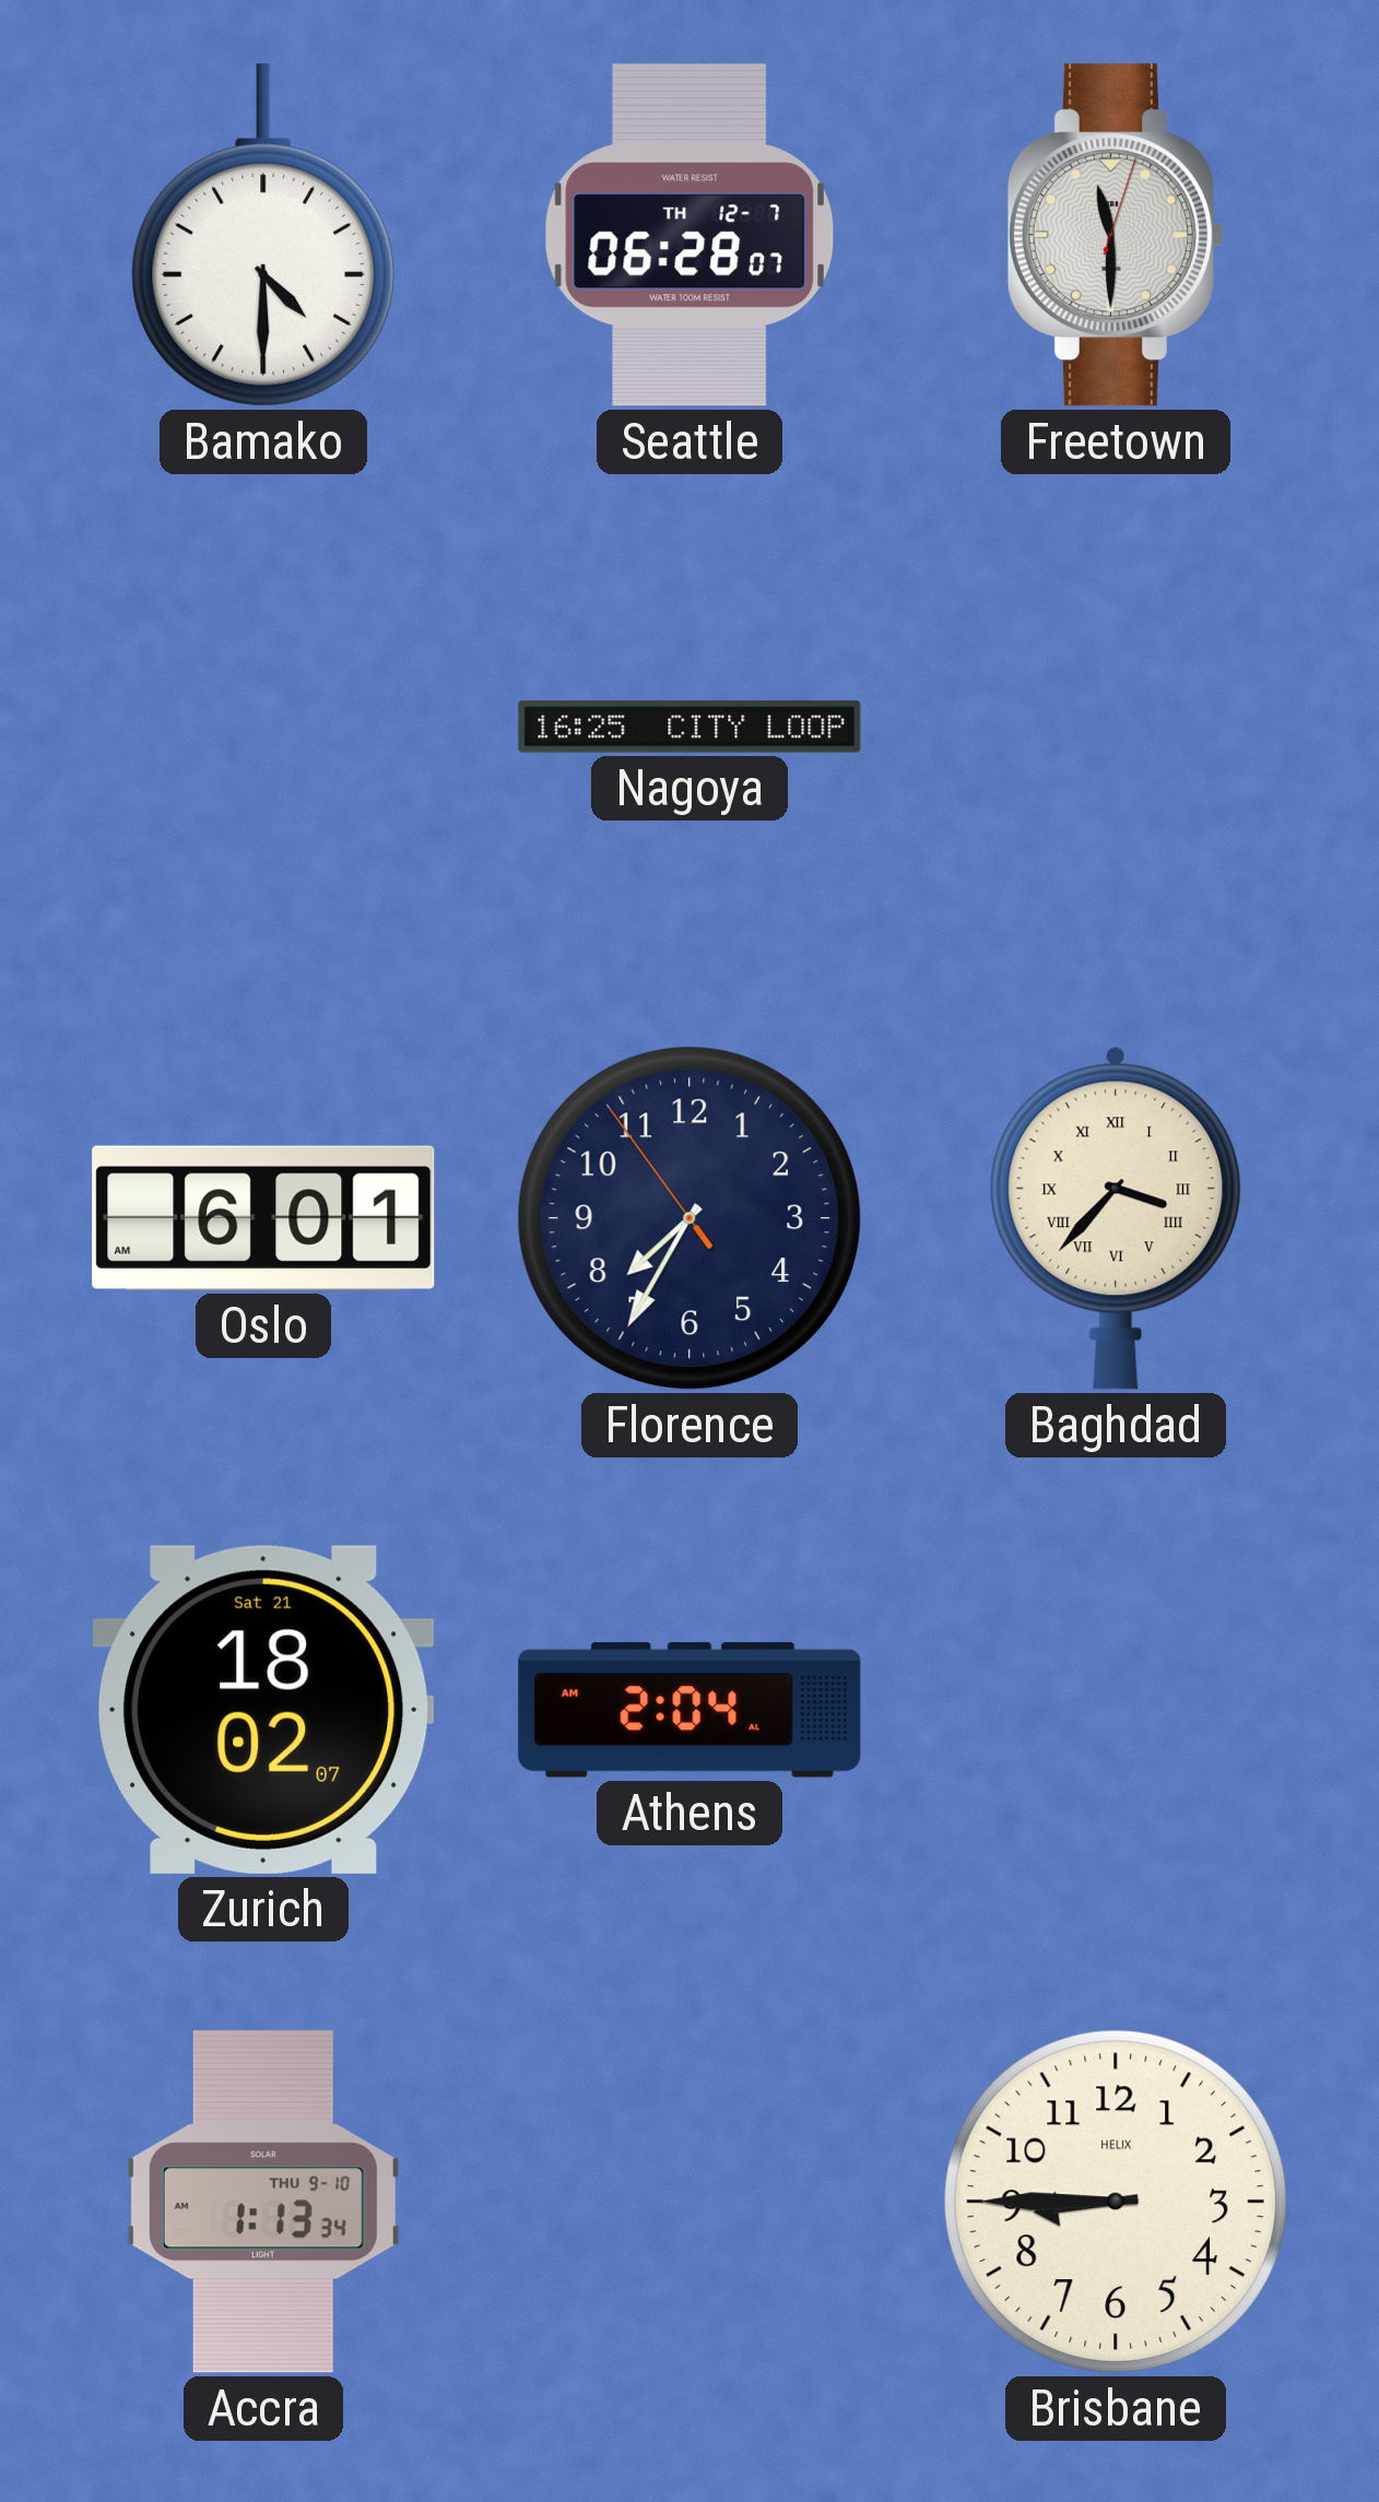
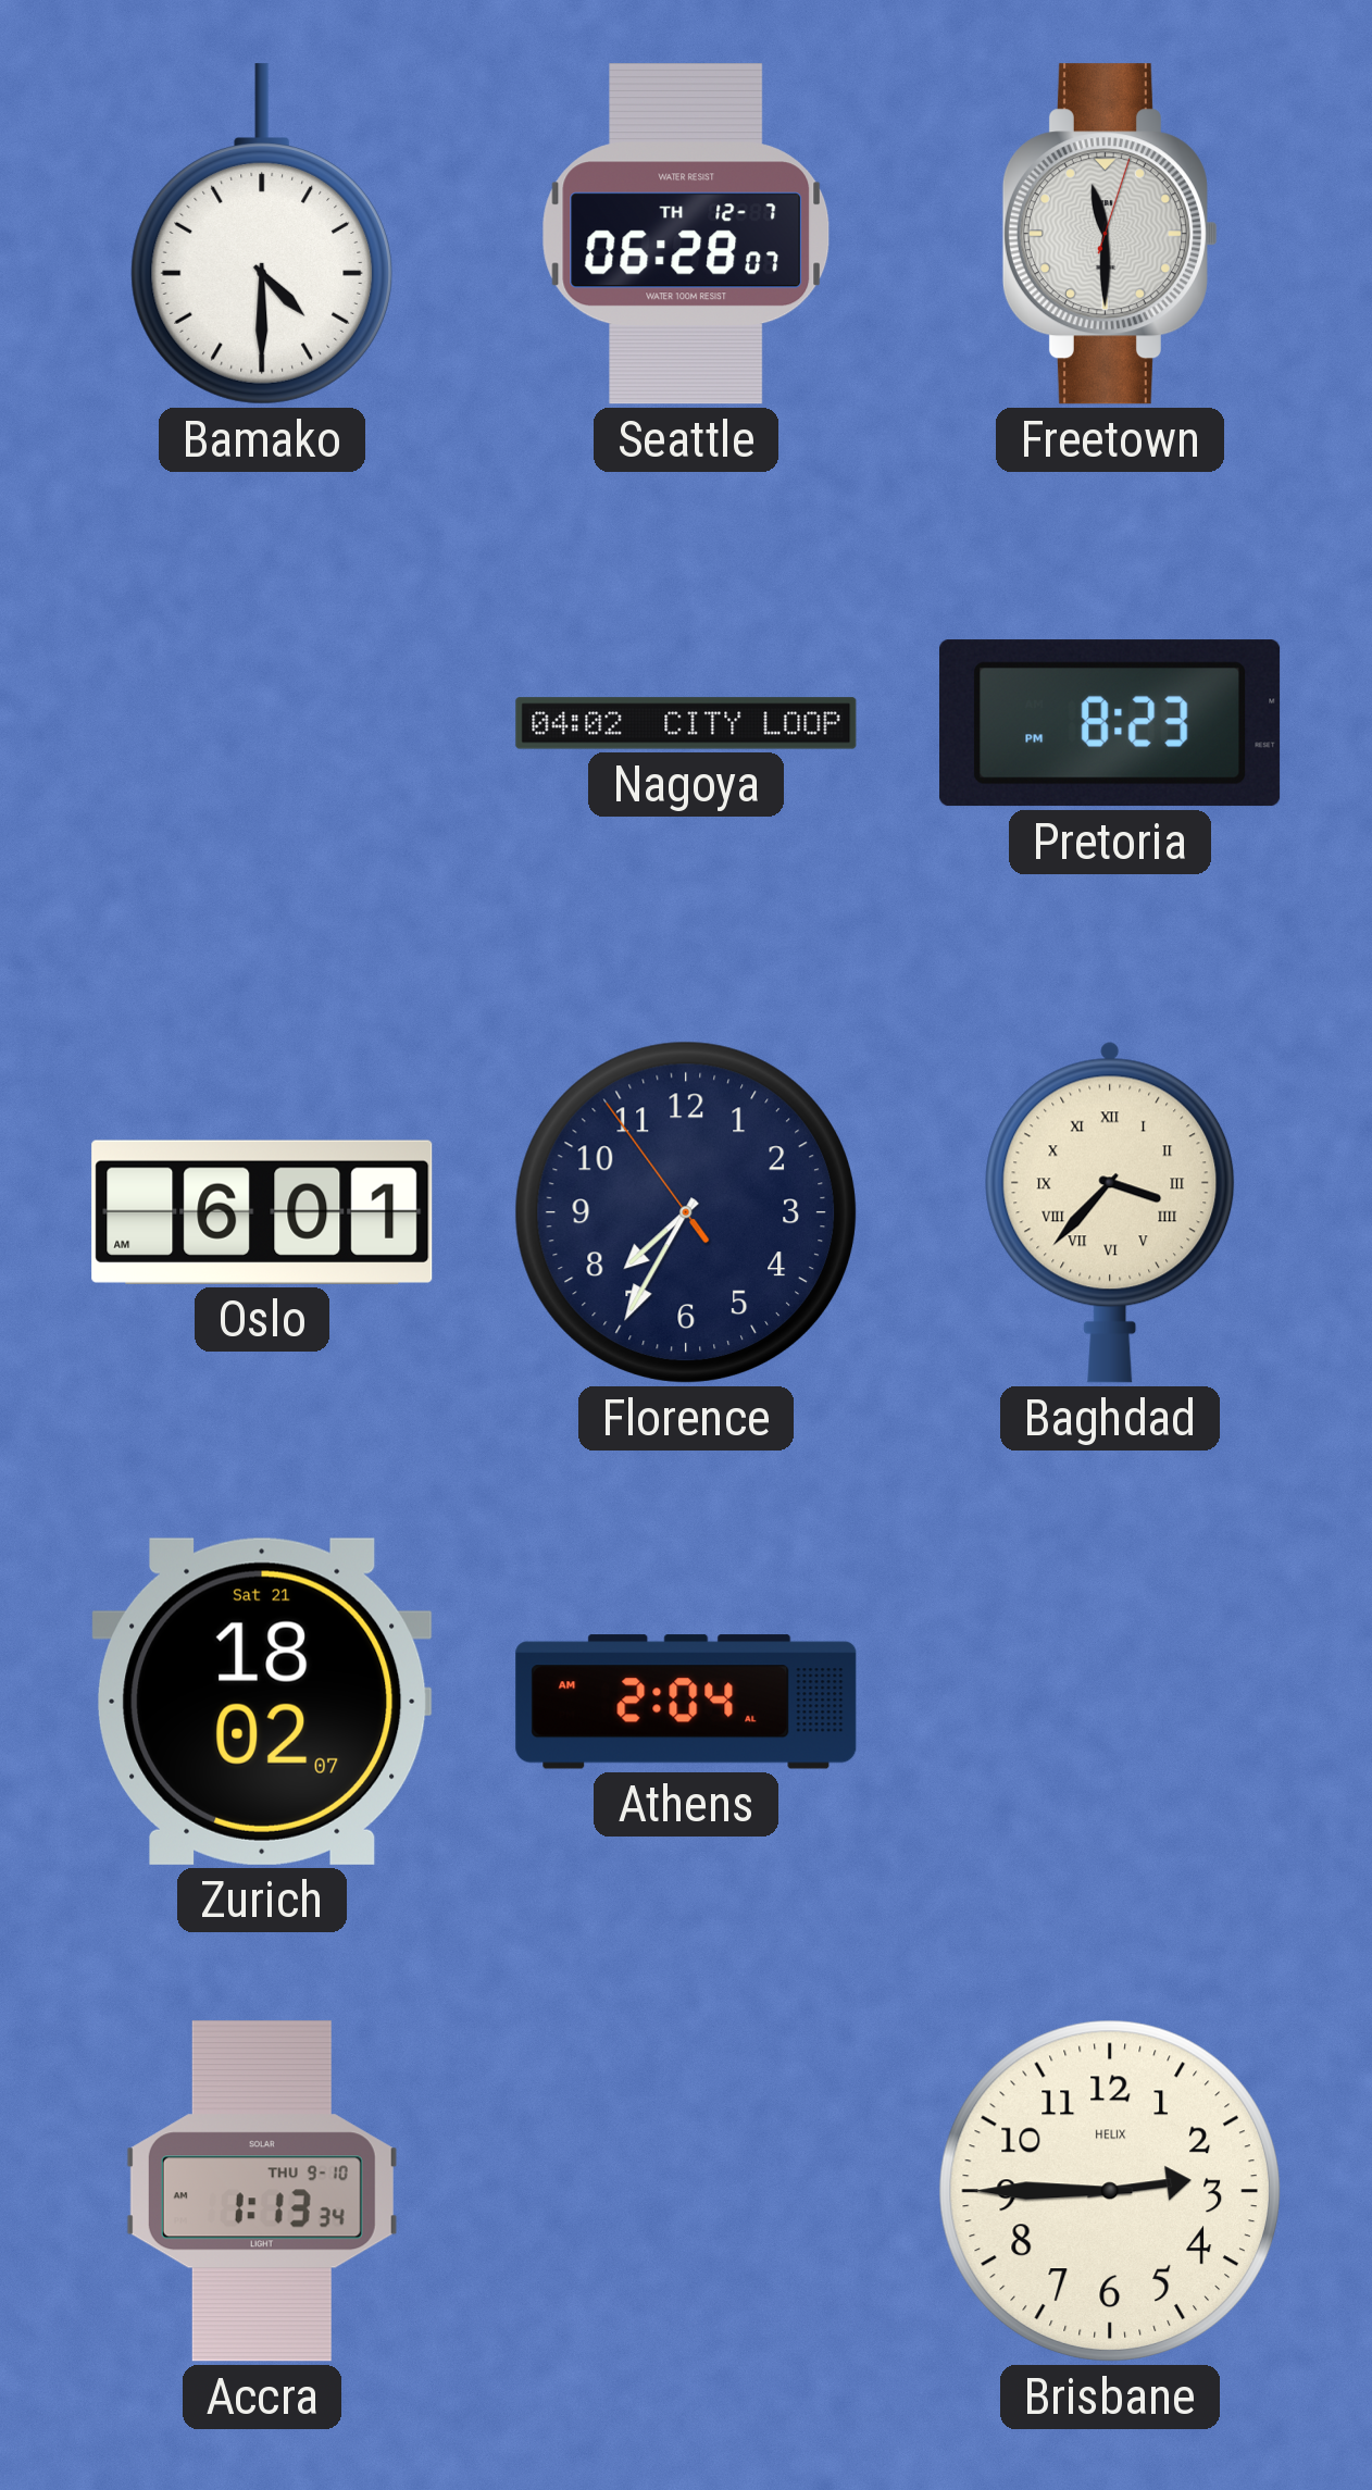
Nagoya: 16:25 -> 04:02 (686, 723)
Pretoria: none -> 8:23 (1111, 723)
Brisbane: 8:45 -> 2:45 (1110, 2191)
